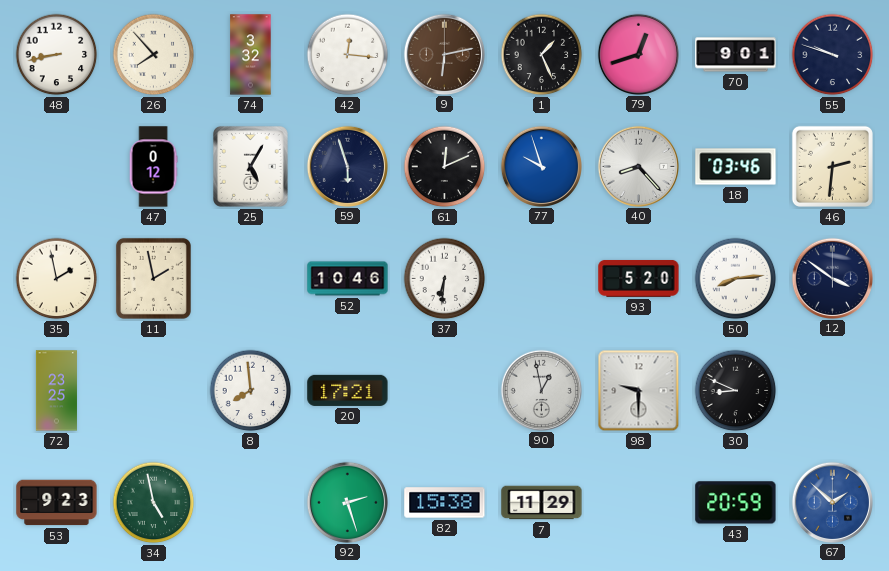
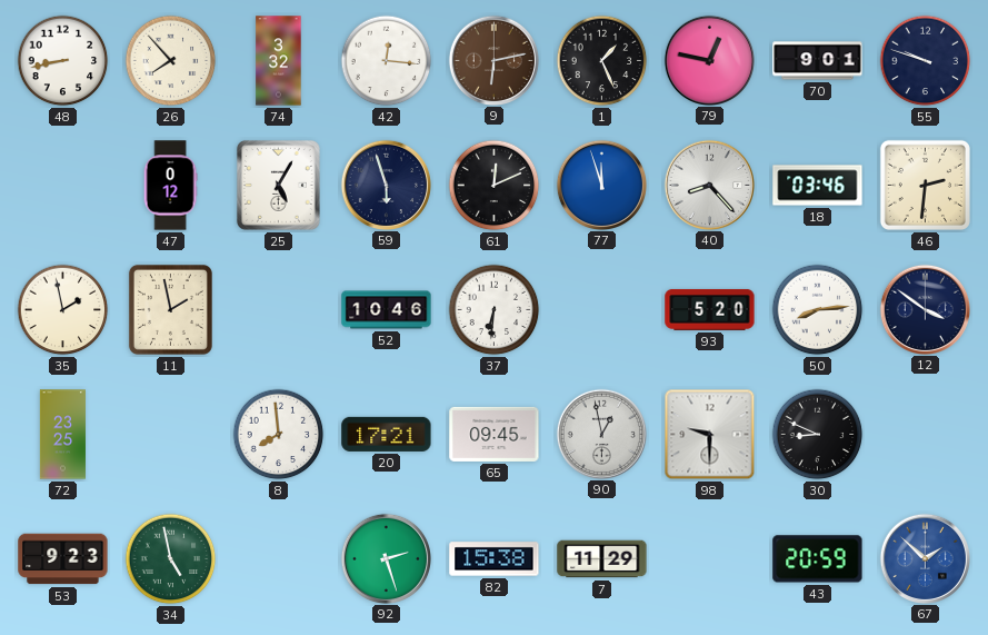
79: 12:42 -> 12:47 (709, 60)
77: 9:57 -> 11:57 (601, 185)
65: none -> 09:45 (495, 434)
